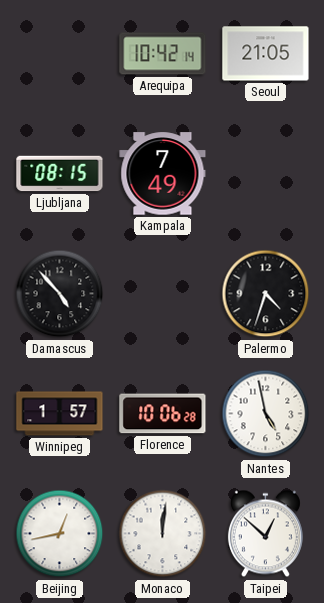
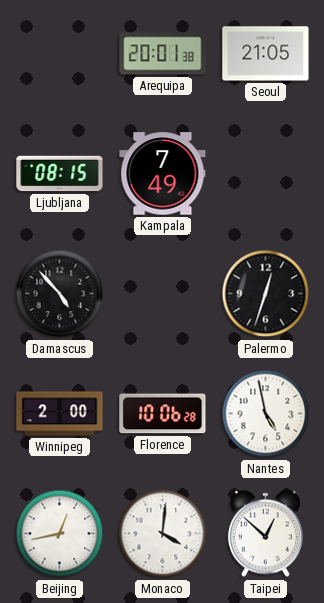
Arequipa: 10:42 -> 20:01 (163, 54)
Palermo: 4:33 -> 12:33 (266, 294)
Winnipeg: 1:57 -> 2:00 (60, 414)
Monaco: 12:01 -> 4:01 (163, 534)
